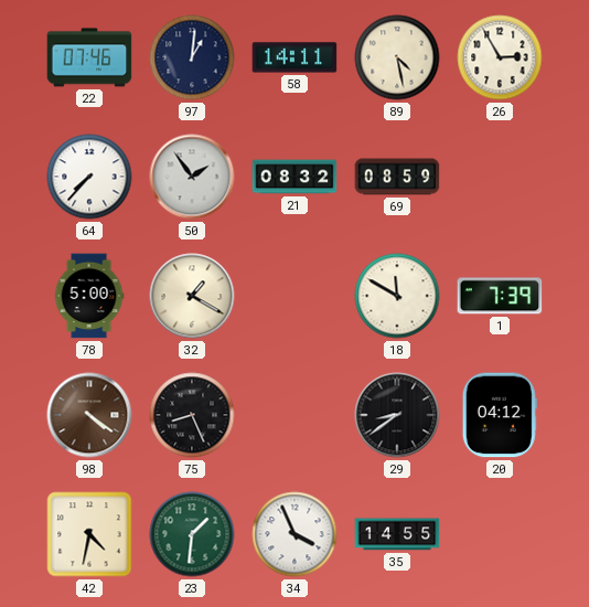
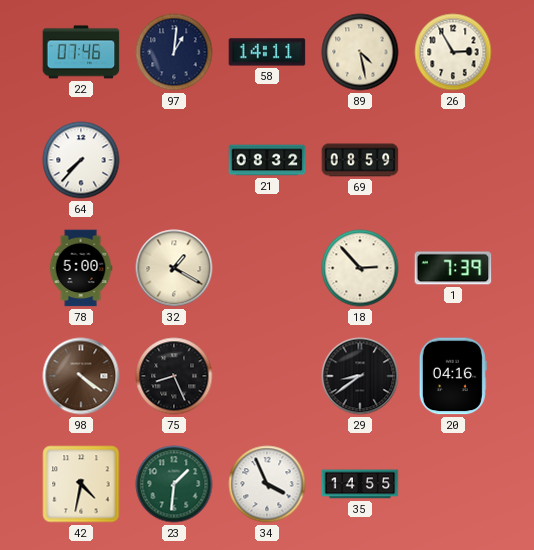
50: 1:54 -> none (192, 177)
18: 11:50 -> 2:53 (360, 268)
20: 04:12 -> 04:16 (453, 376)
